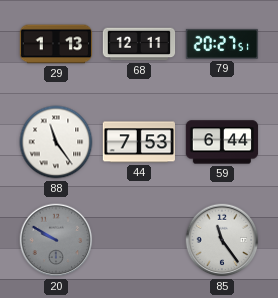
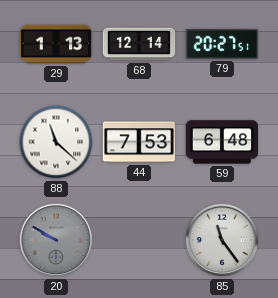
68: 12:11 -> 12:14 (139, 44)
88: 11:24 -> 11:22 (56, 142)
59: 6:44 -> 6:48 (222, 142)
